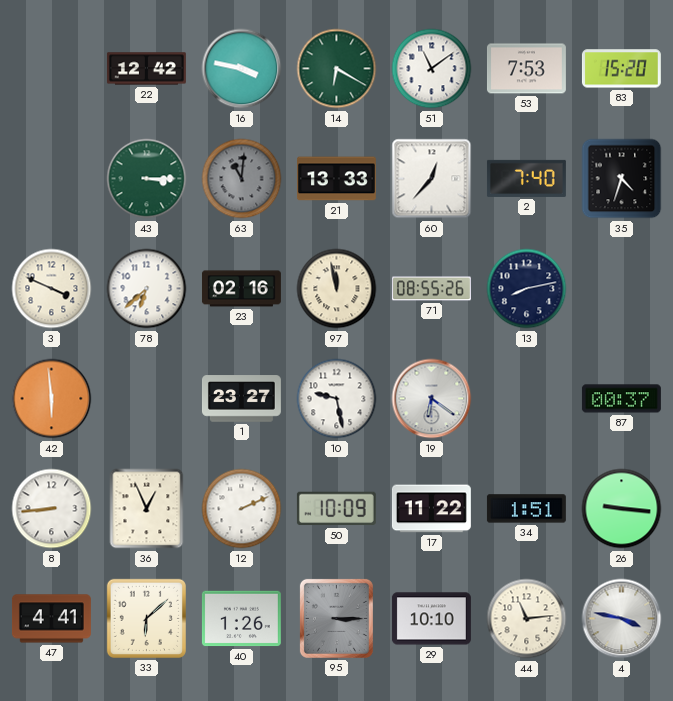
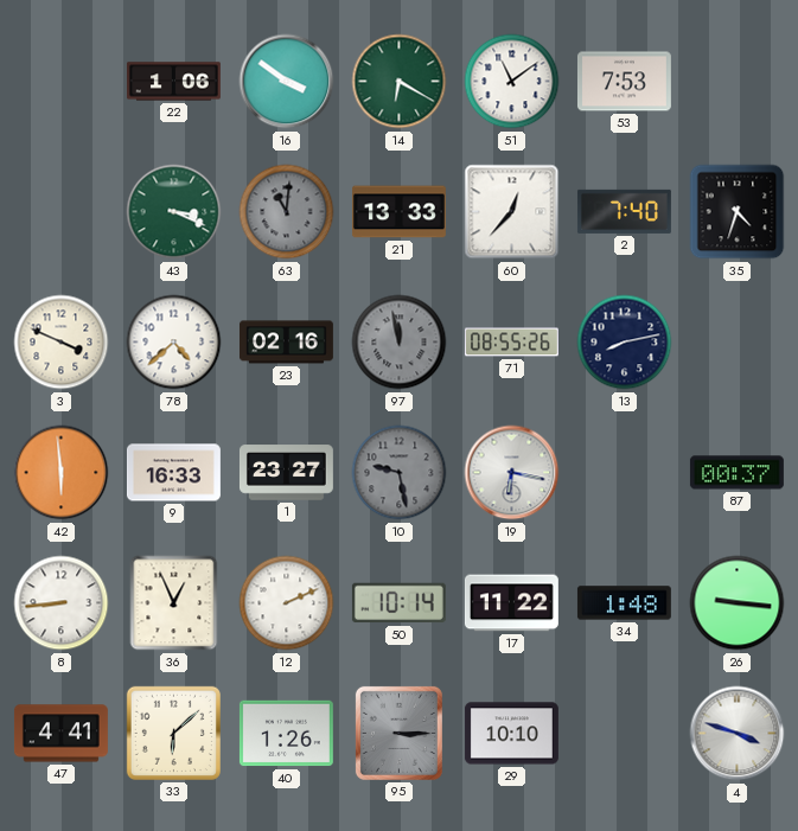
22: 12:42 -> 1:06 (173, 82)
16: 3:47 -> 3:51 (287, 82)
83: 15:20 -> none (621, 69)
43: 3:15 -> 3:19 (174, 212)
78: 6:38 -> 4:38 (174, 343)
97 dial: cream -> grey (400, 343)
9: none -> 16:33 (173, 473)
10 dial: white -> grey (400, 473)
19: 6:21 -> 6:17 (512, 473)
50: 10:09 -> 10:14 (398, 603)
34: 1:51 -> 1:48 (624, 603)
44: 11:14 -> none (527, 619)
4: 3:47 -> 3:48 (738, 734)
